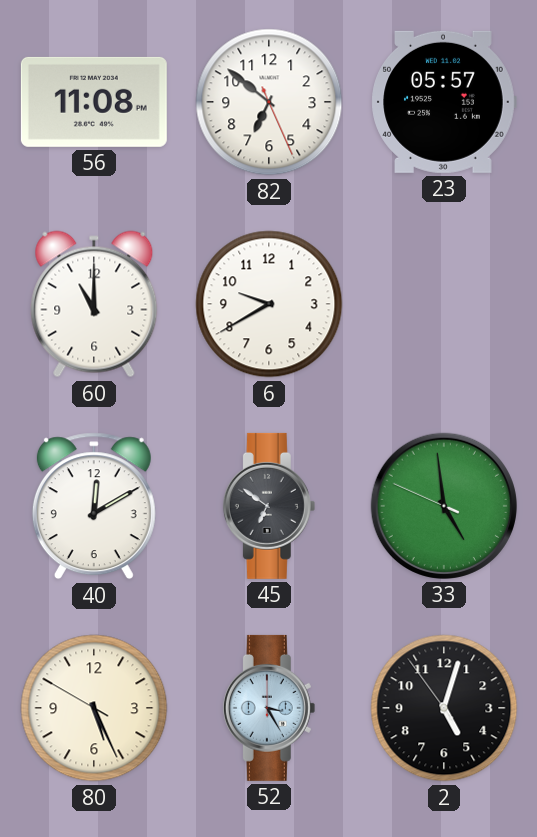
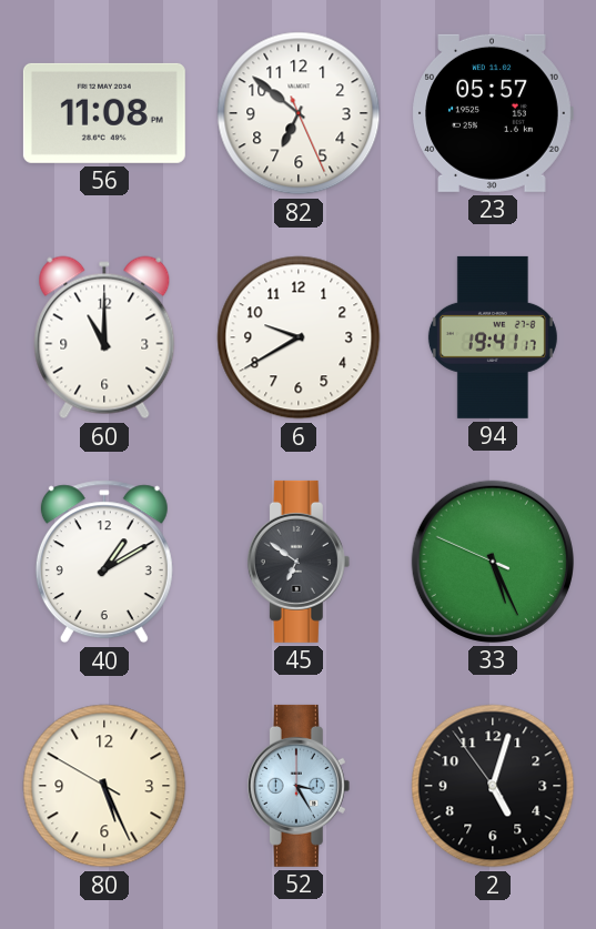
94: none -> 19:41 (493, 337)
40: 12:10 -> 1:10 (104, 562)
33: 4:58 -> 5:25 (493, 562)
